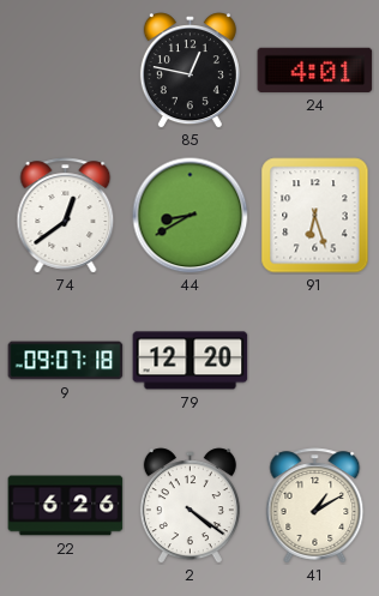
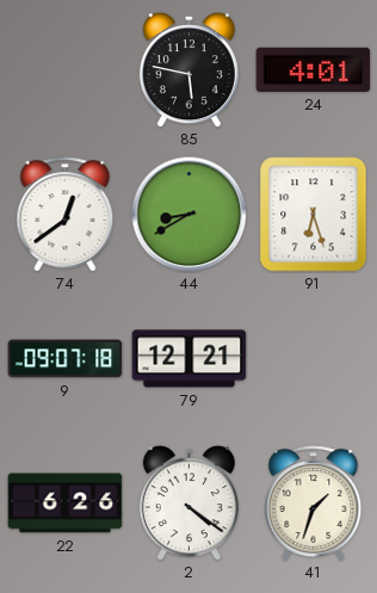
85: 12:47 -> 5:47 (188, 70)
79: 12:20 -> 12:21 (190, 359)
41: 1:10 -> 1:33 (314, 504)
